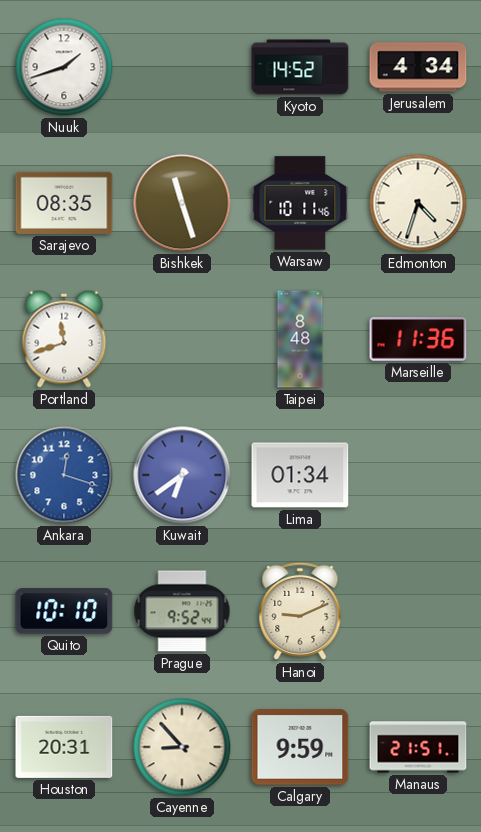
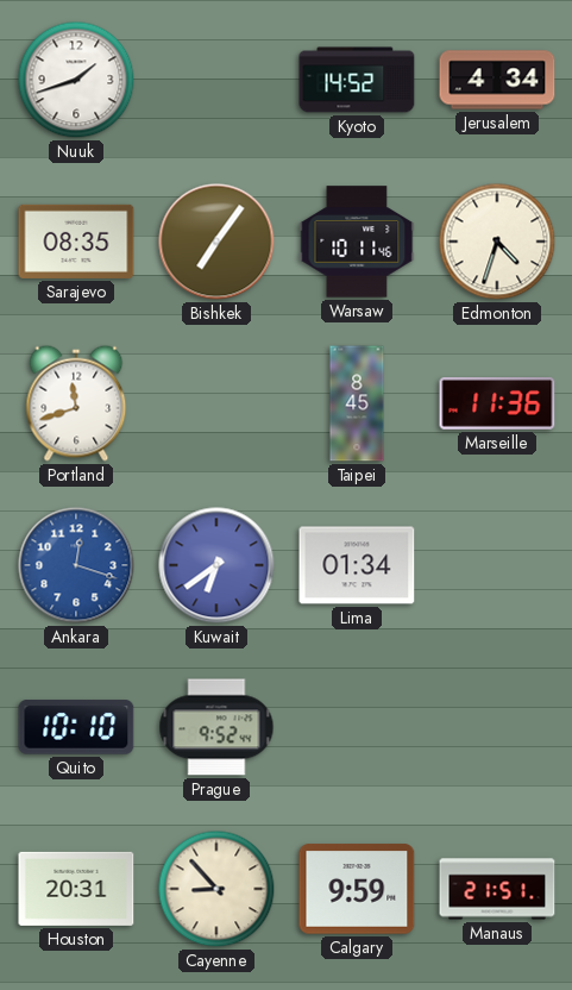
Bishkek: 11:27 -> 7:06 (216, 242)
Taipei: 8:48 -> 8:45 (357, 403)
Hanoi: 9:11 -> none (300, 611)
